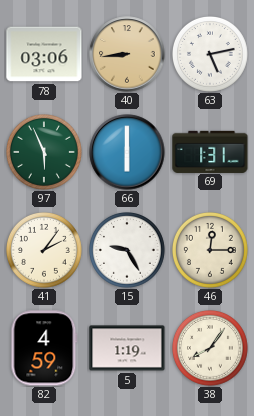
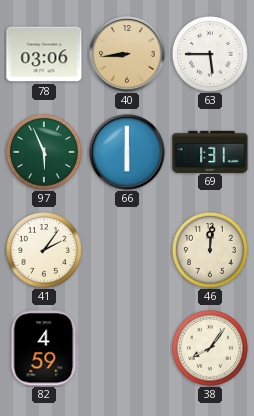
63: 5:13 -> 5:45 (211, 55)
15: 9:25 -> none (128, 251)
46: 12:15 -> 12:01 (211, 251)
5: 1:19 -> none (127, 348)
